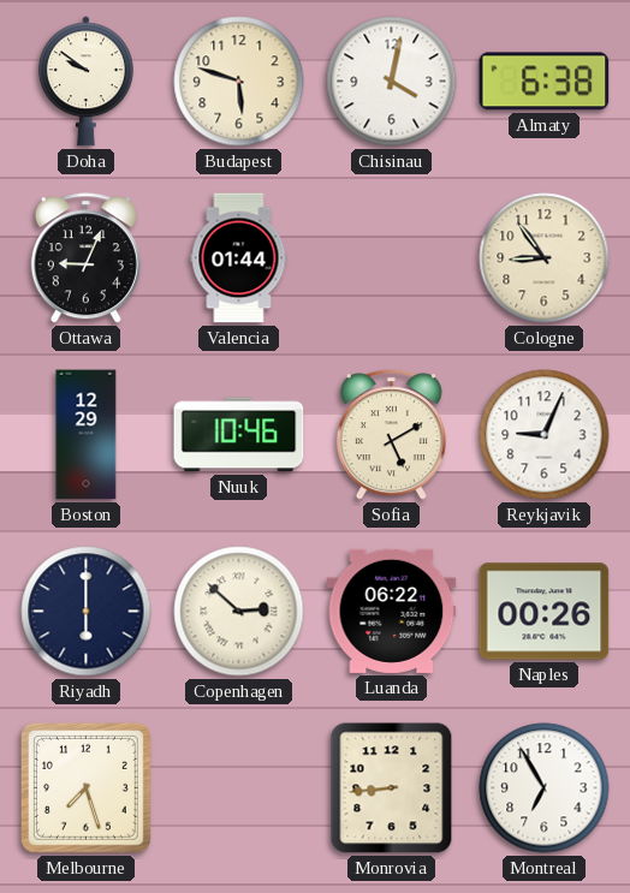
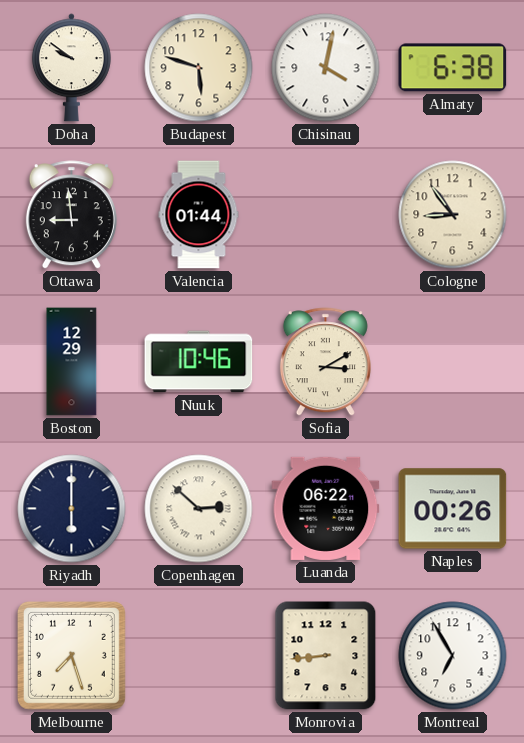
Ottawa: 9:04 -> 8:59 (71, 215)
Sofia: 5:10 -> 3:10 (325, 362)
Reykjavik: 9:04 -> none (545, 435)
